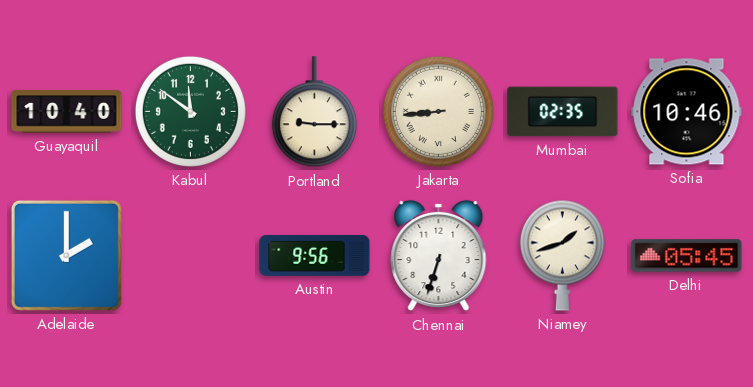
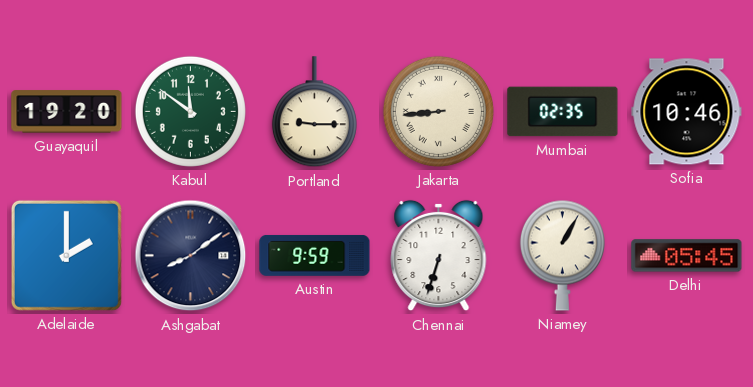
Guayaquil: 10:40 -> 19:20 (67, 112)
Ashgabat: none -> 8:09 (191, 256)
Austin: 9:56 -> 9:59 (315, 255)
Niamey: 1:42 -> 1:05 (562, 255)
